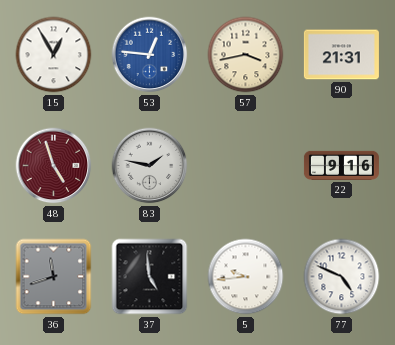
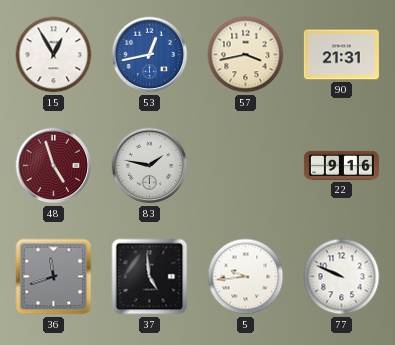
53: 12:46 -> 12:43 (150, 55)
77: 4:49 -> 9:49 (342, 277)
